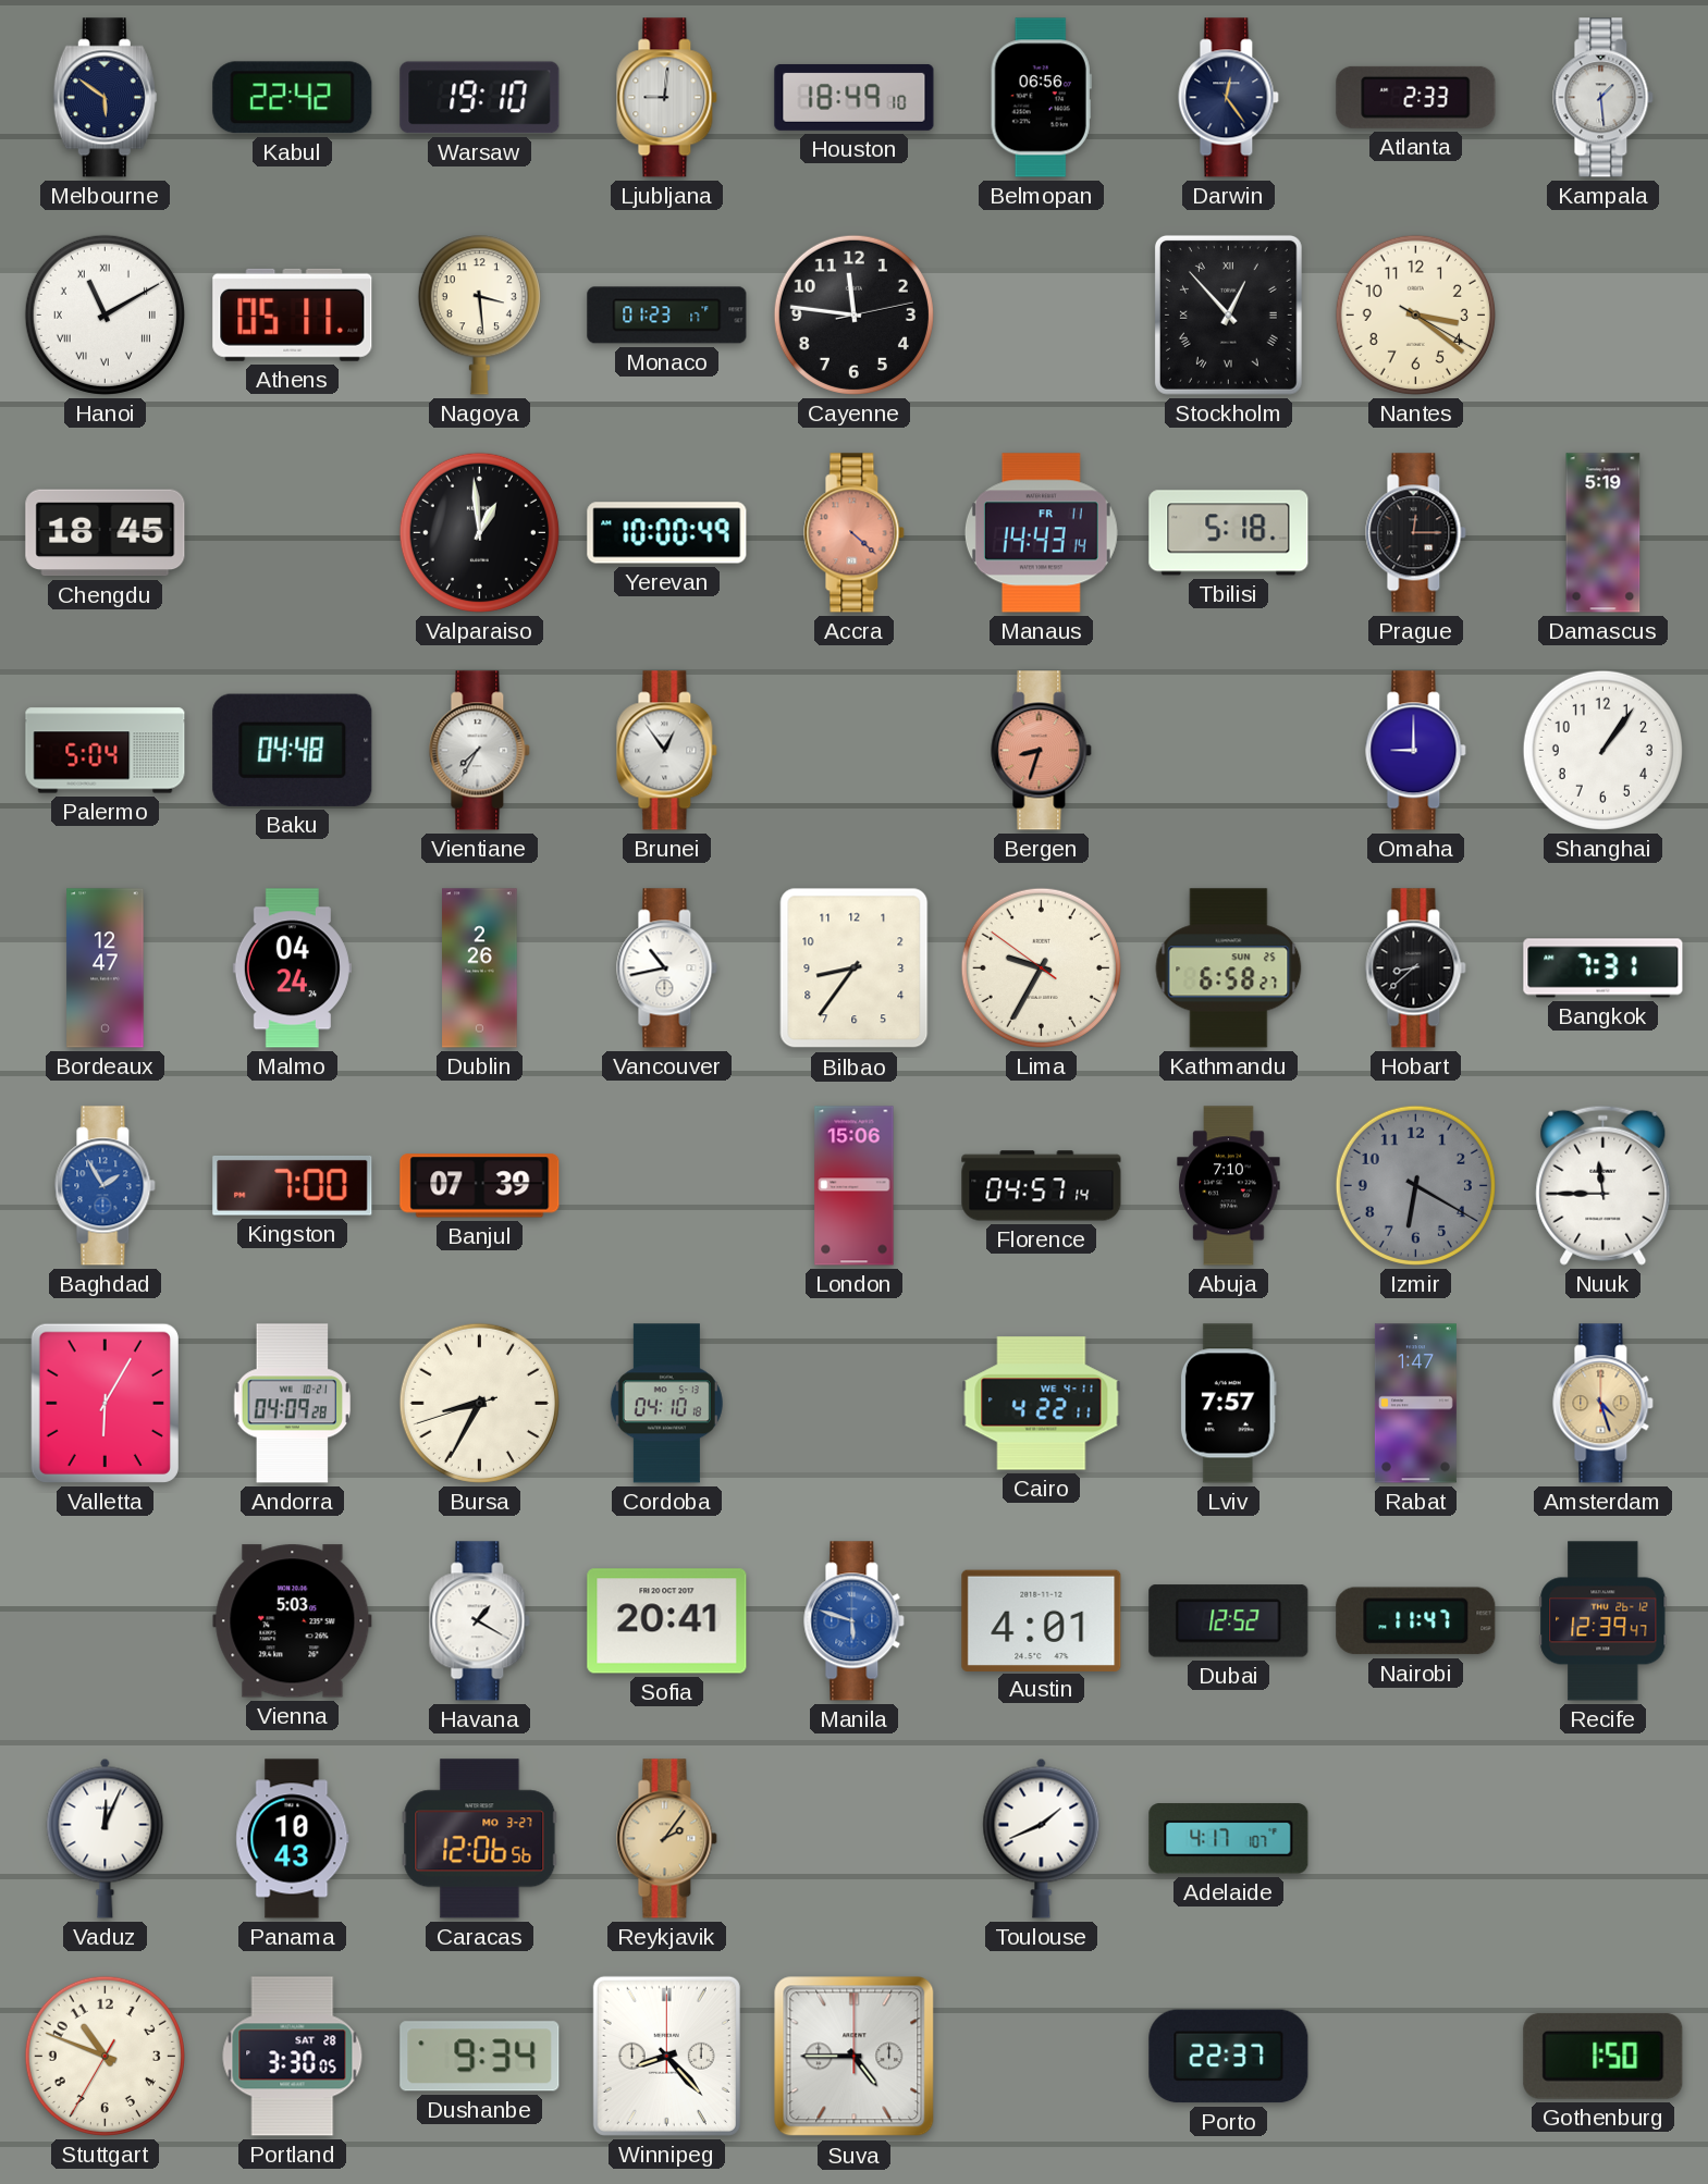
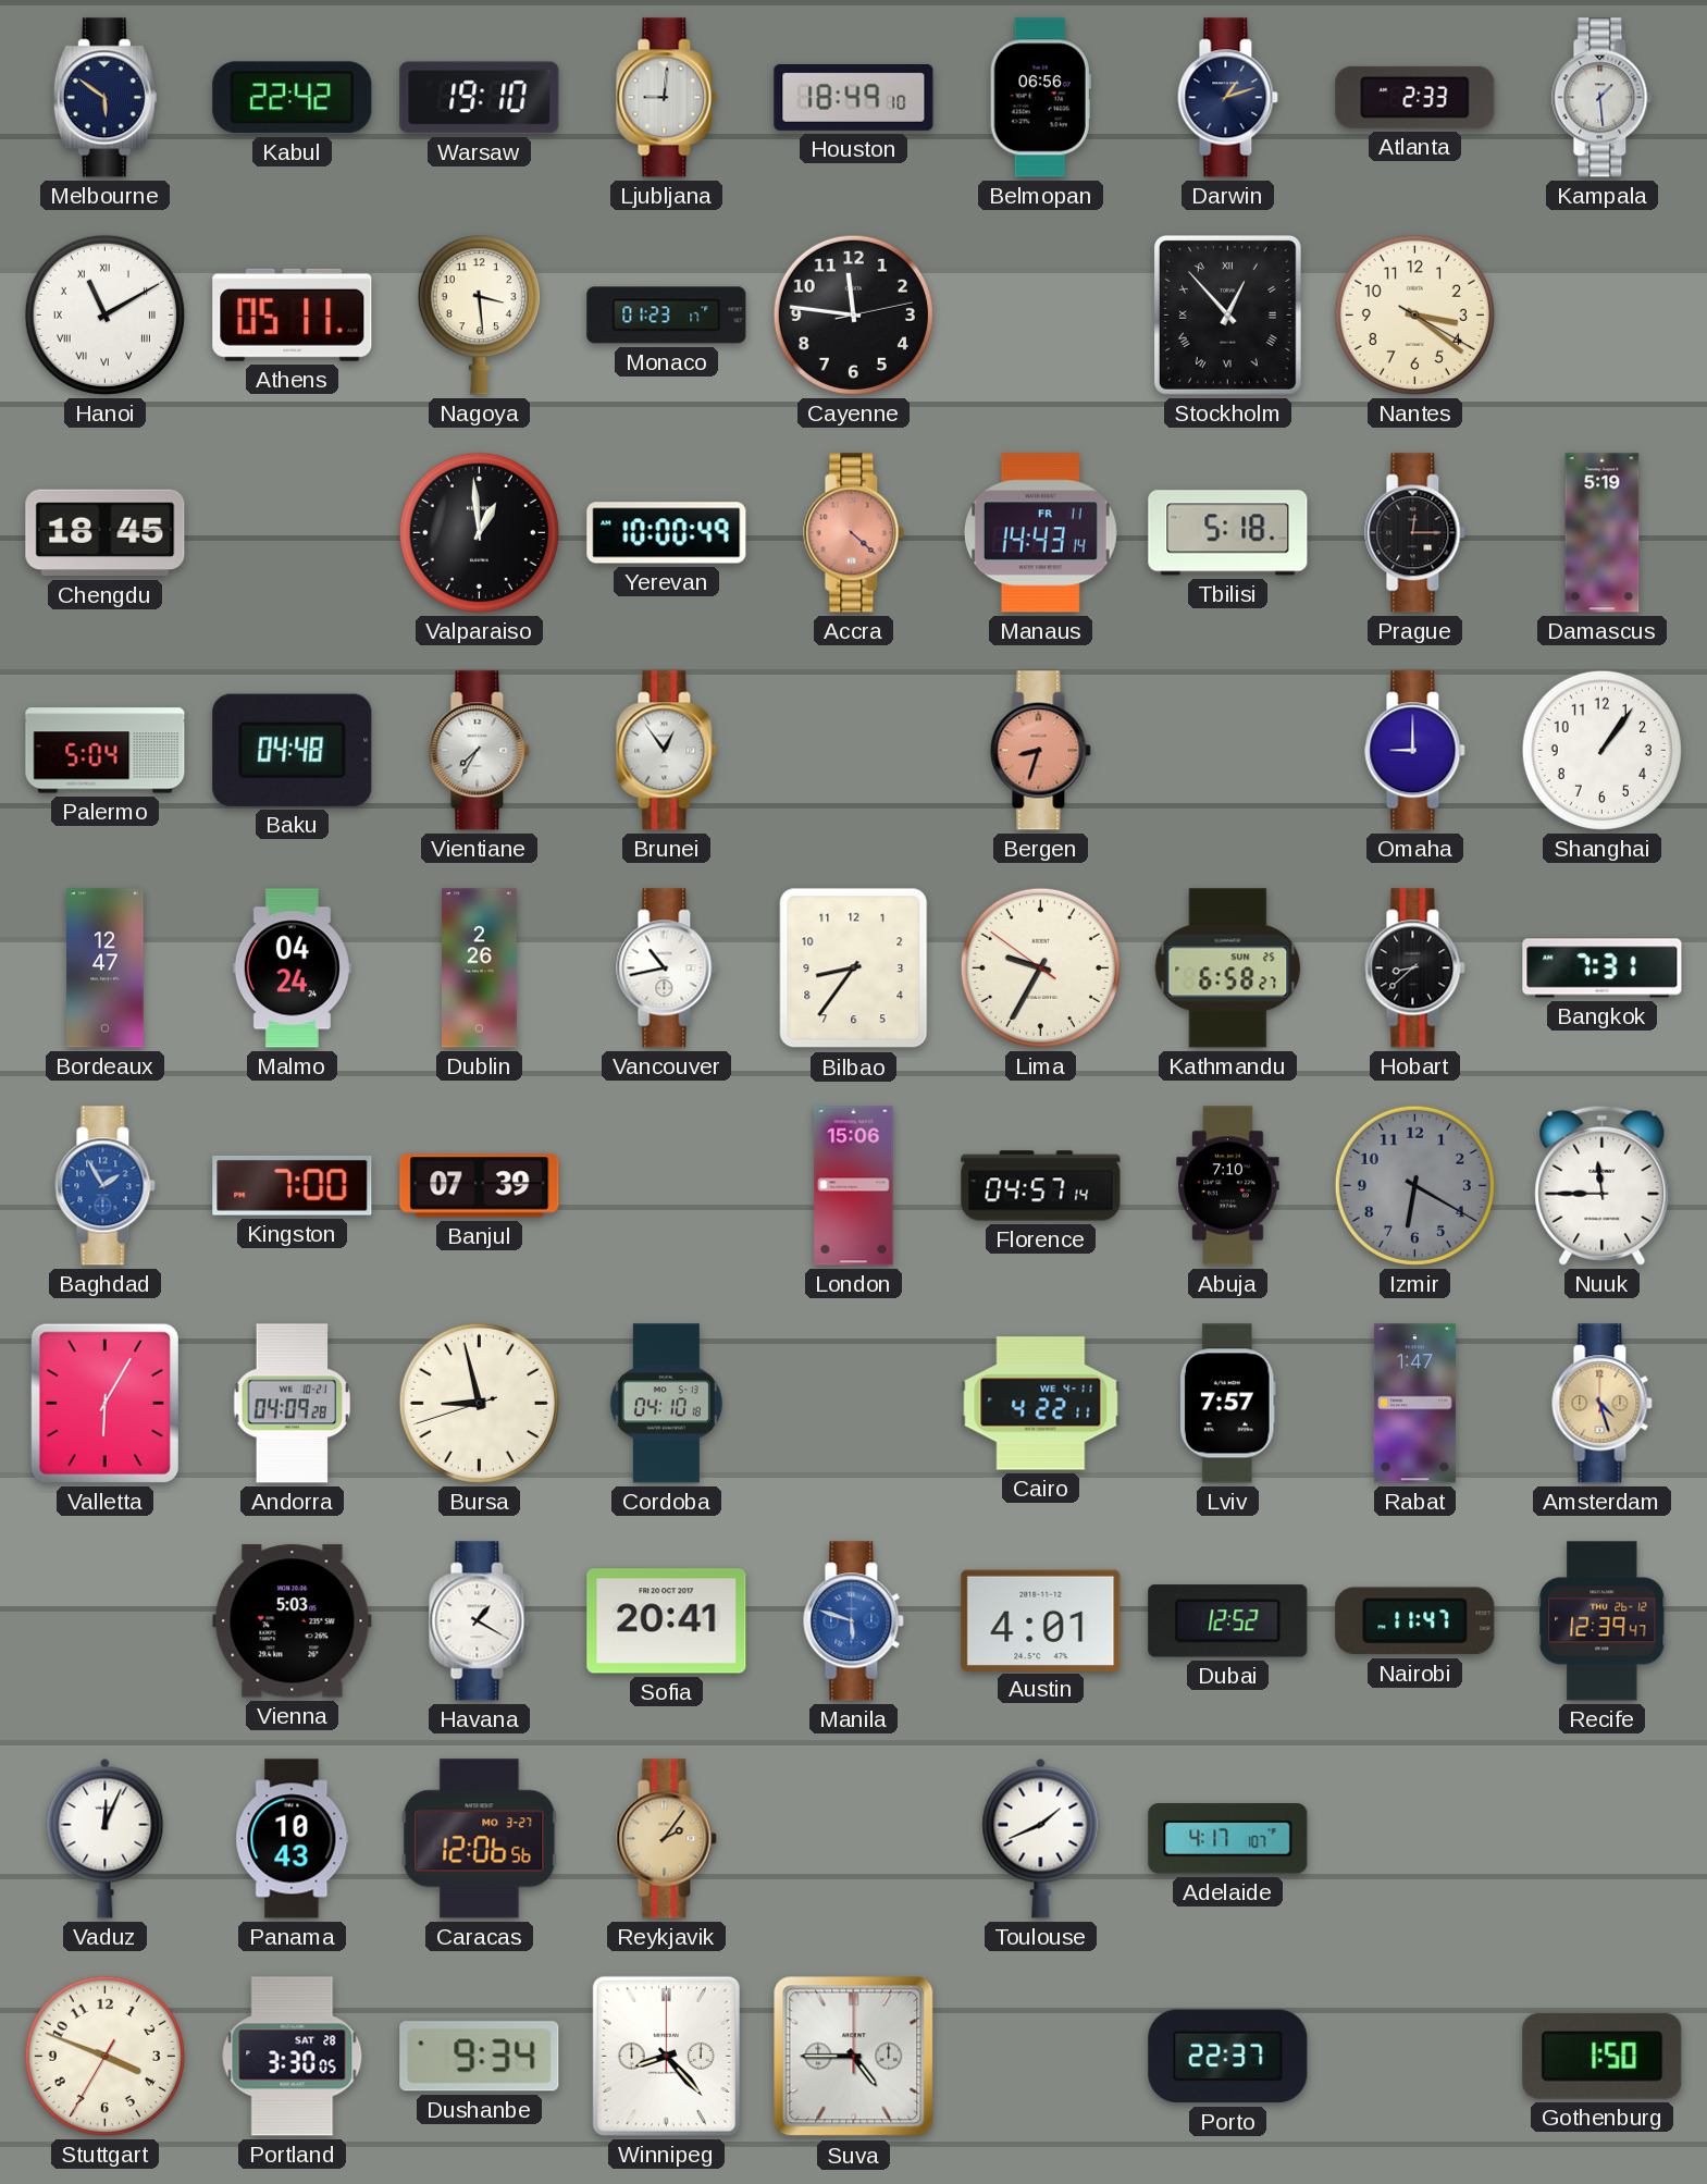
Darwin: 12:24 -> 1:12 (1228, 98)
Bursa: 8:34 -> 8:57 (479, 1403)
Stuttgart: 10:48 -> 3:48 (104, 2056)
